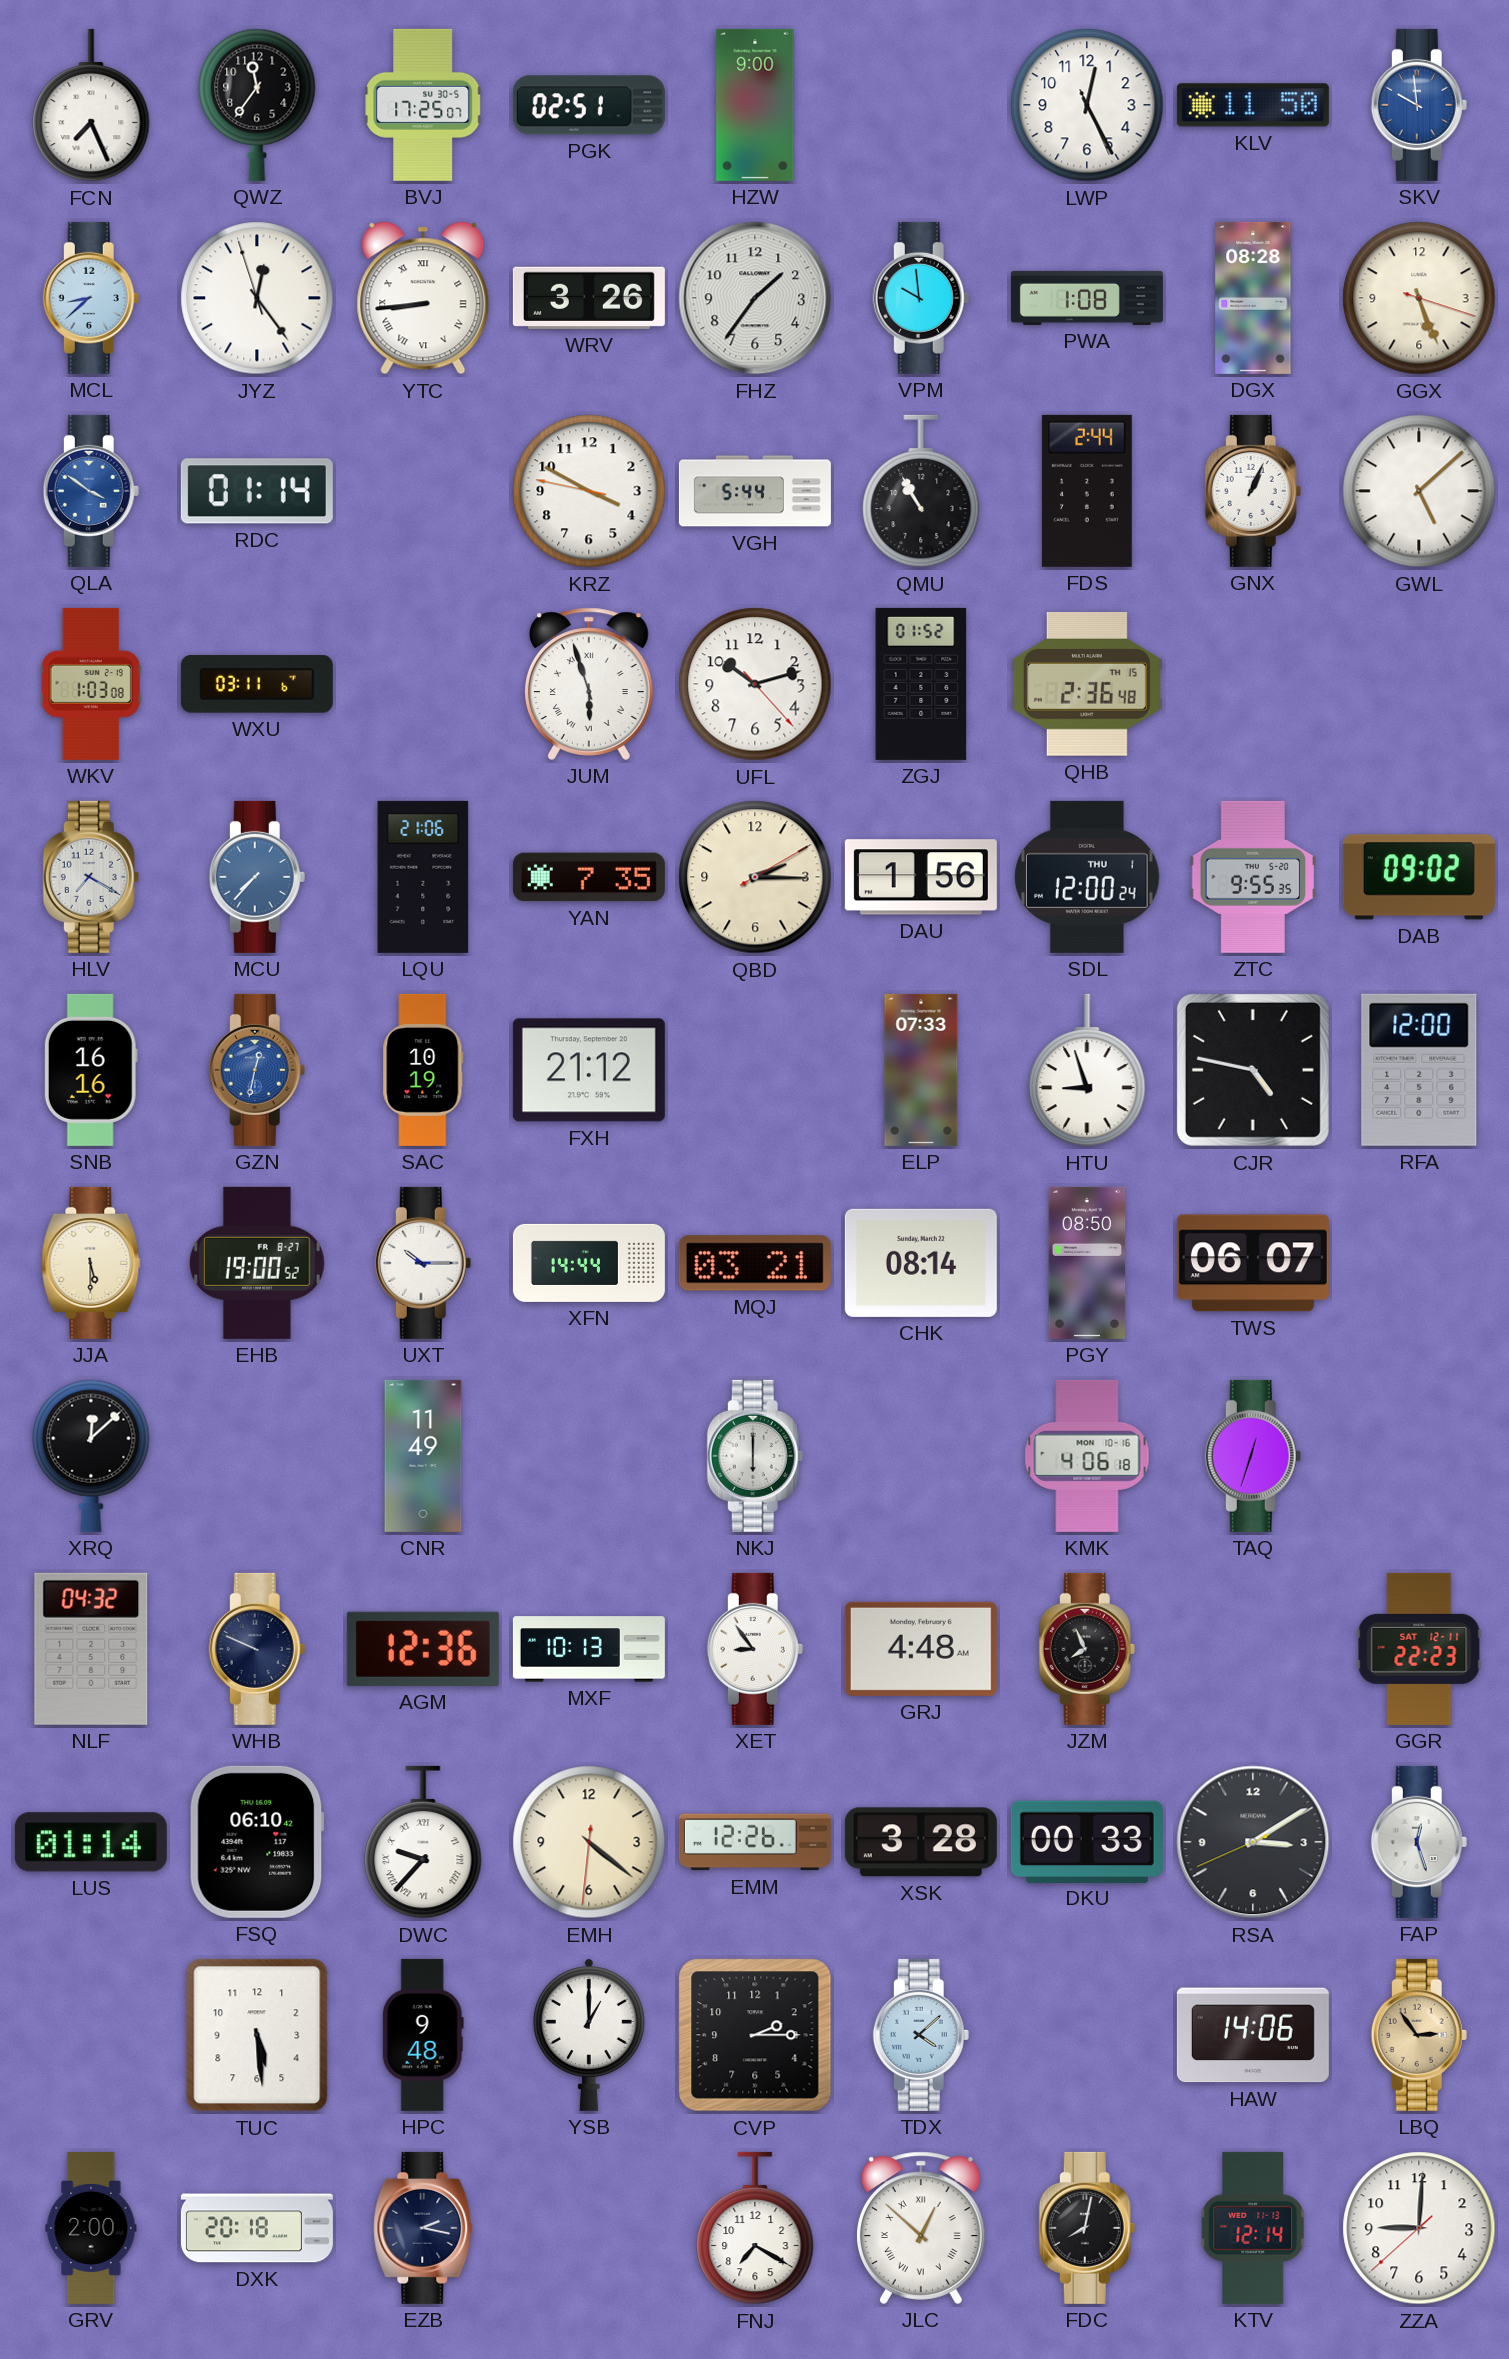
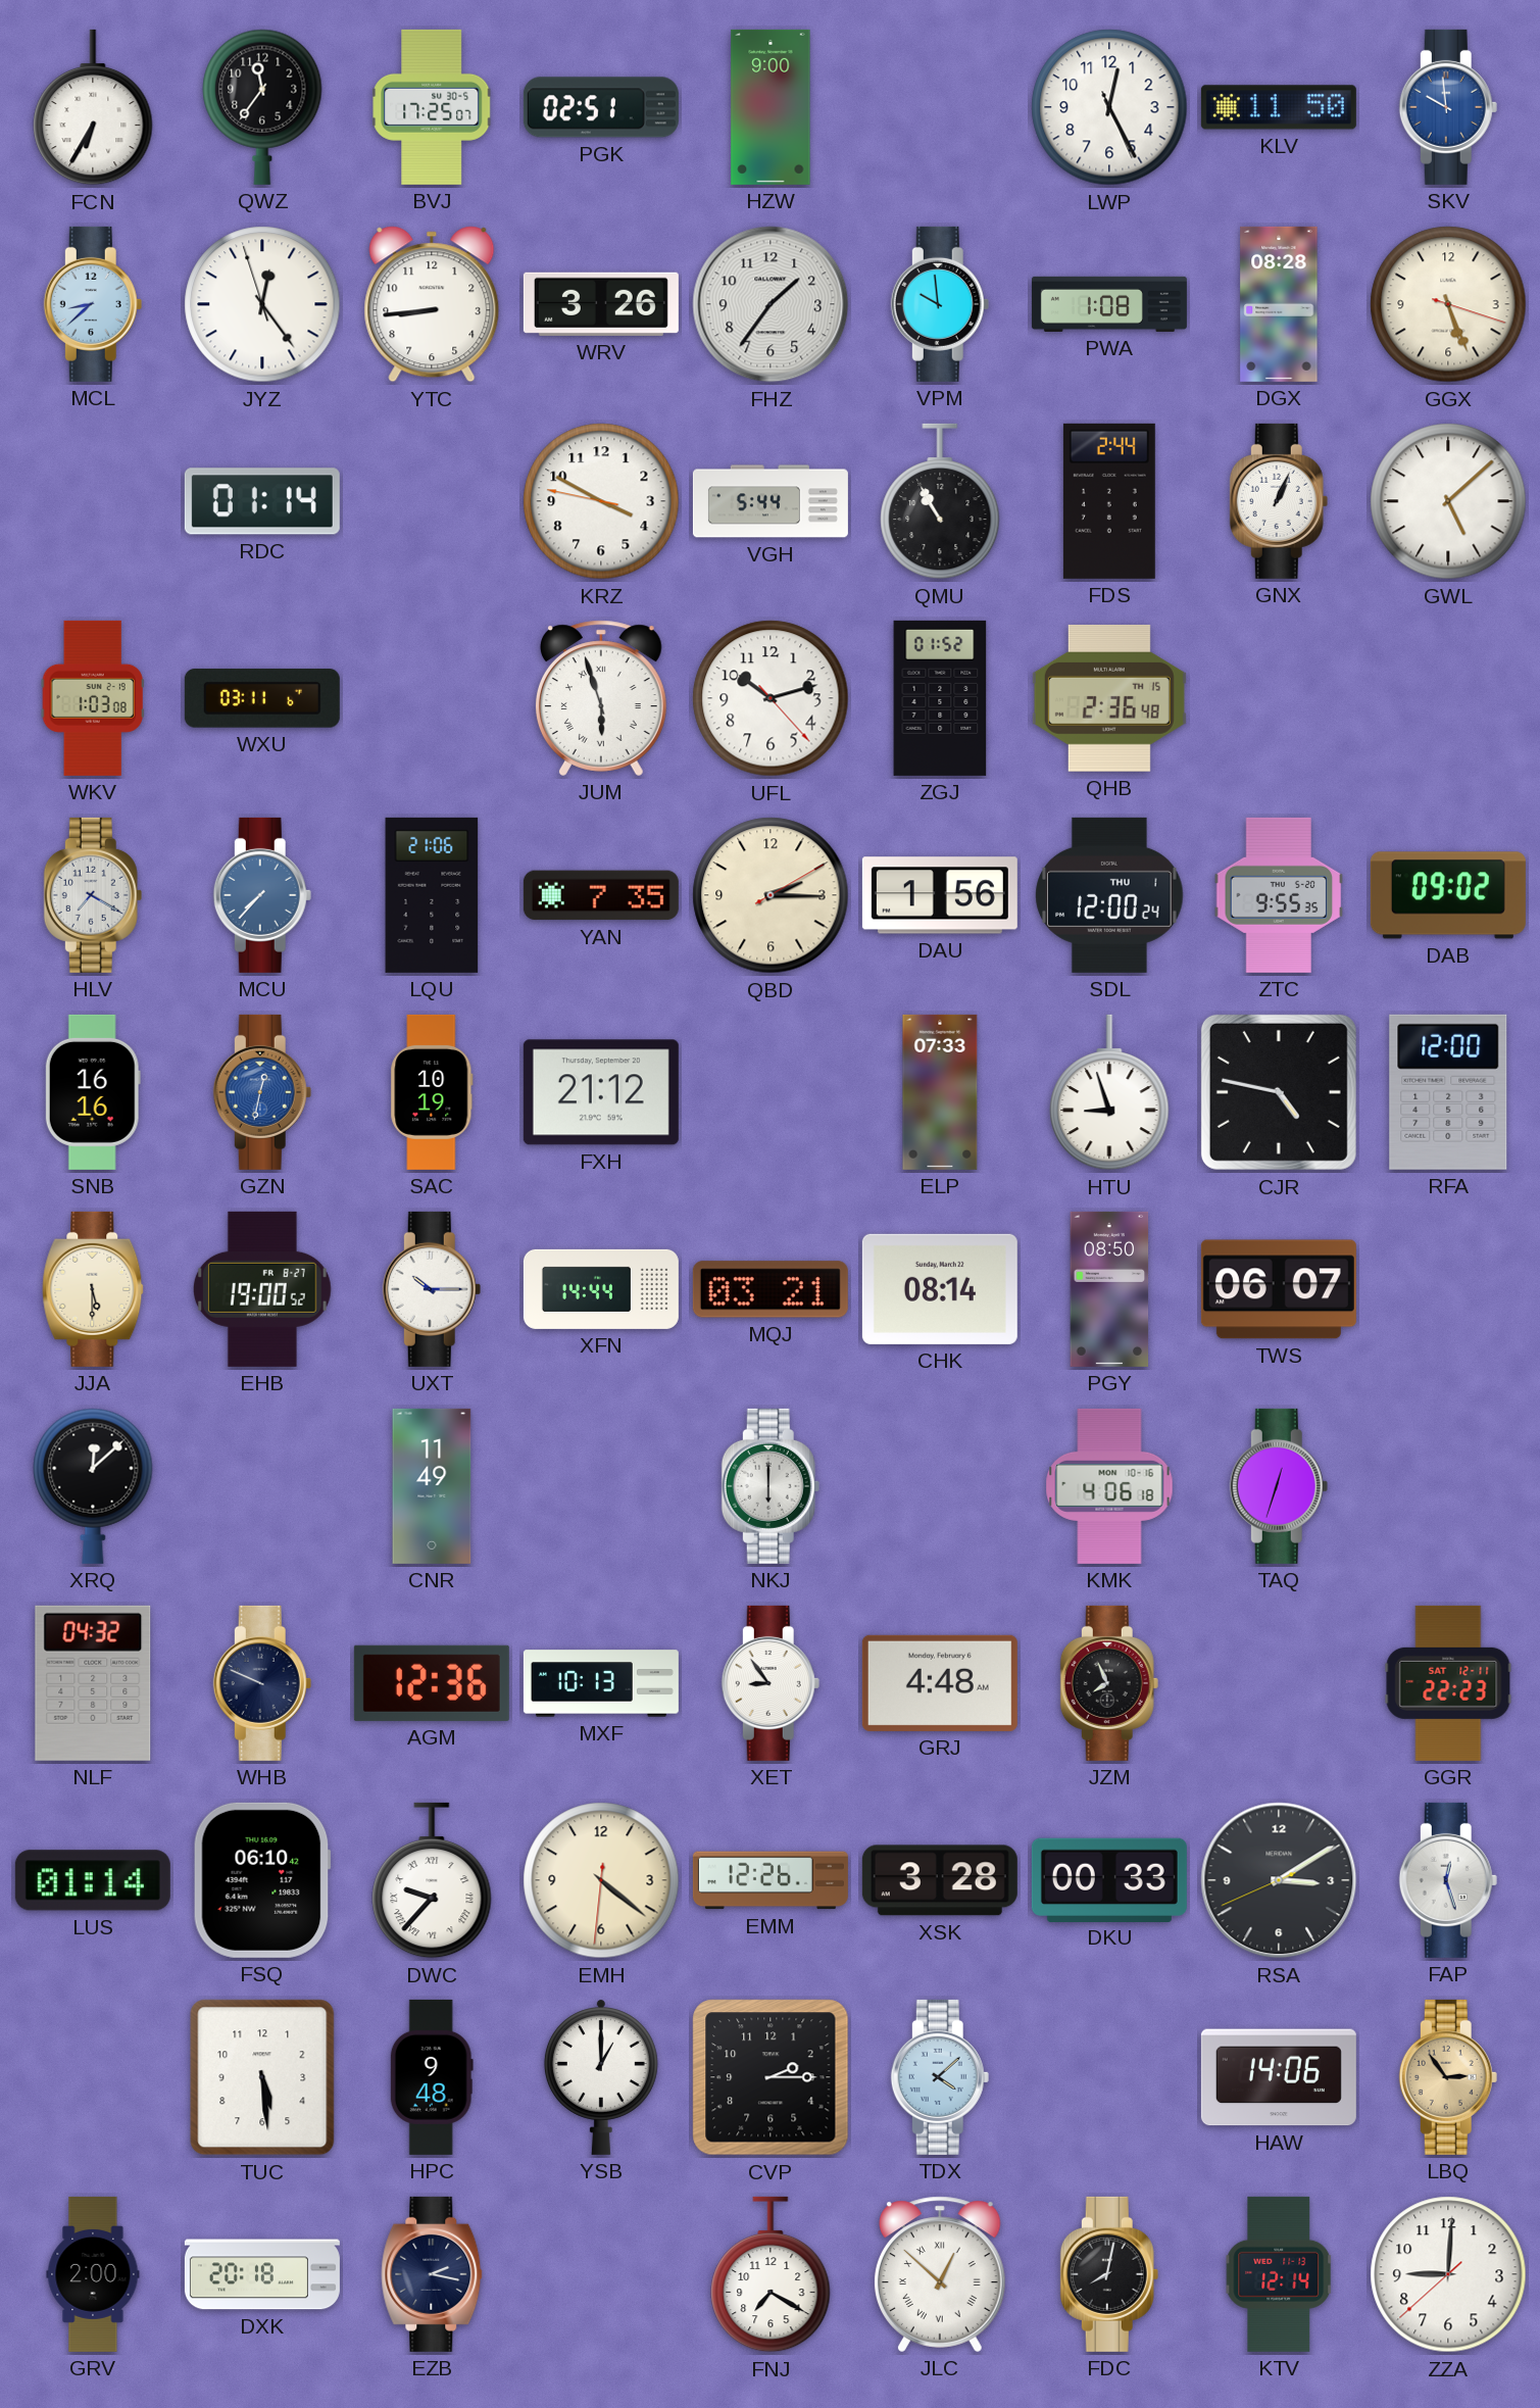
FCN: 7:26 -> 6:35 (93, 107)
YTC numerals: Roman -> Arabic (432, 304)
QLA: 3:51 -> none (91, 491)
